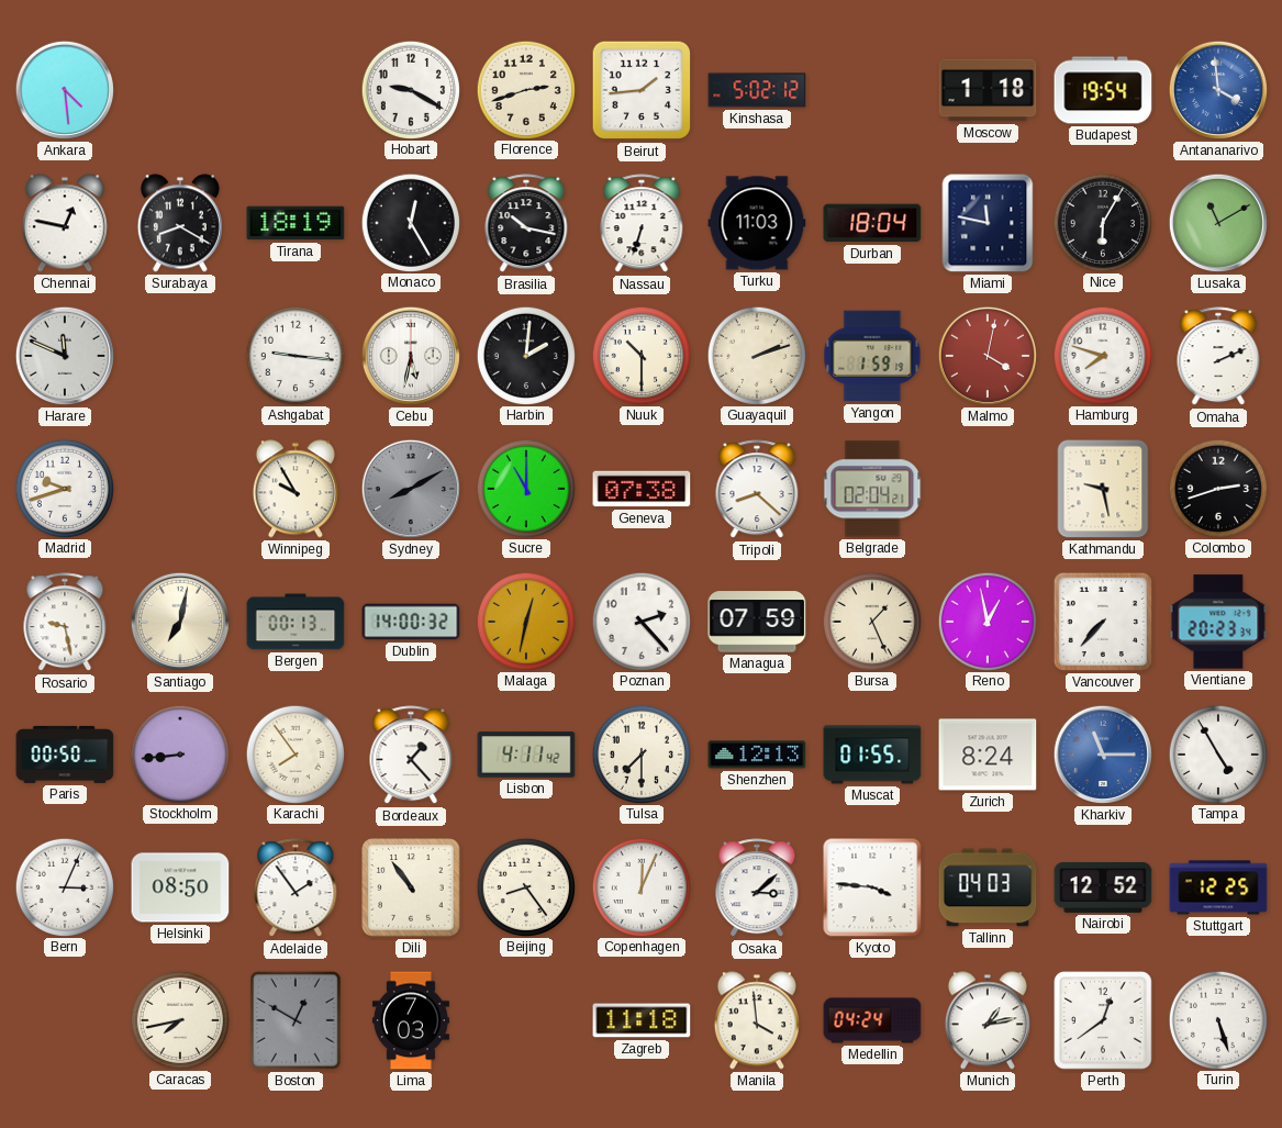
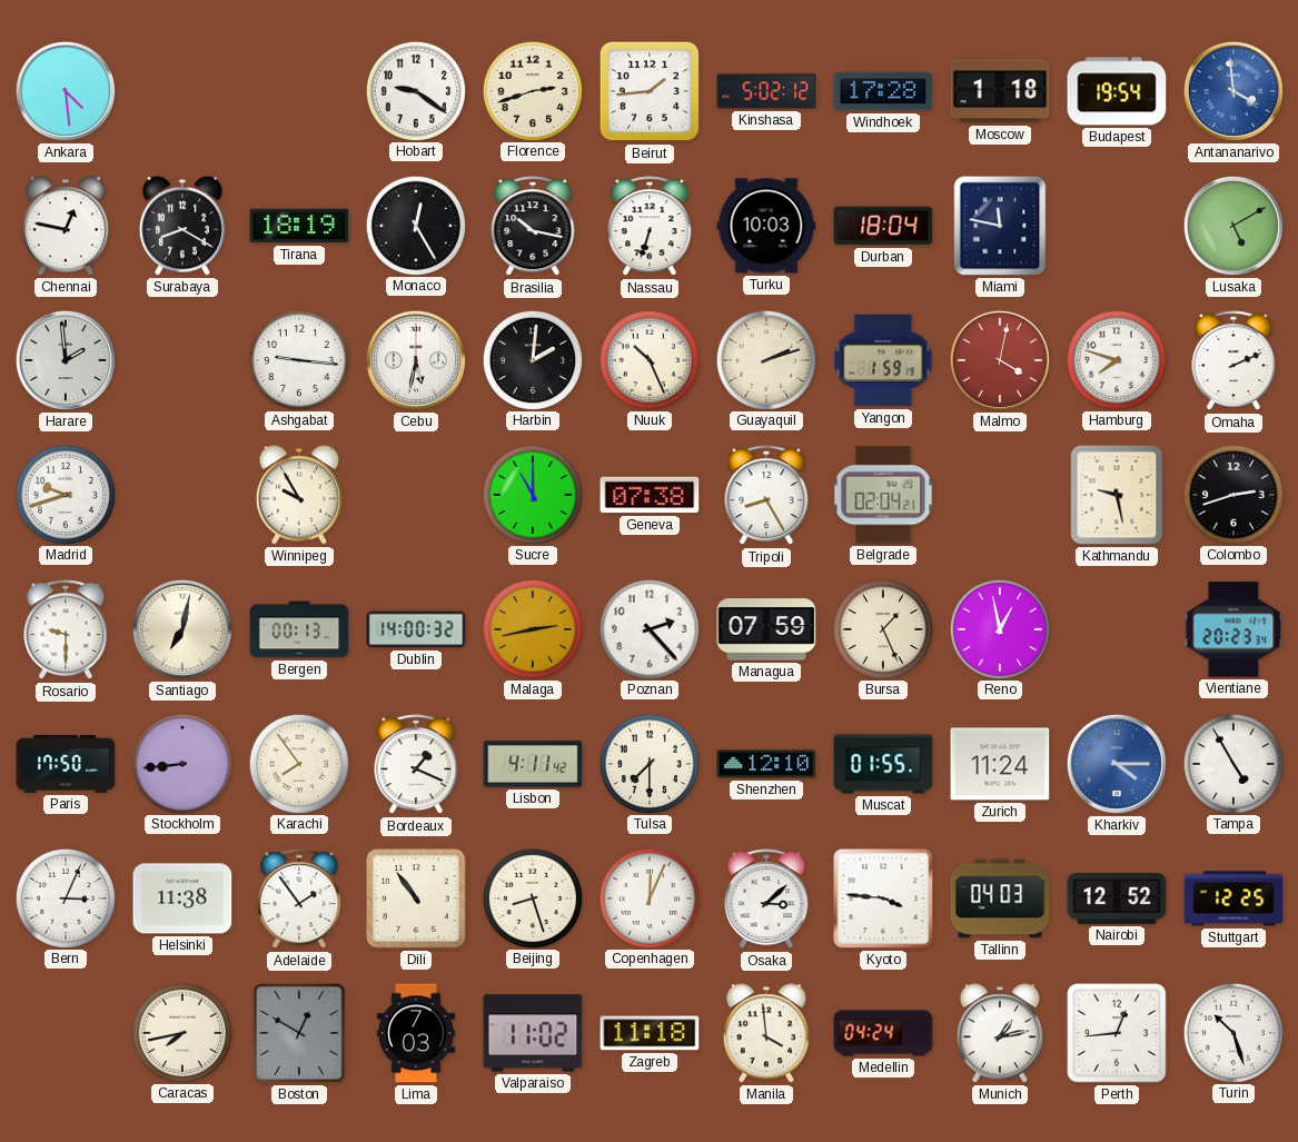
Hobart: 9:20 -> 9:21 (415, 90)
Windhoek: none -> 17:28 (883, 91)
Turku: 11:03 -> 10:03 (766, 226)
Nice: 6:05 -> none (1102, 222)
Lusaka: 11:10 -> 5:10 (1233, 226)
Harare: 11:49 -> 1:59 (66, 360)
Nuuk: 10:30 -> 10:26 (648, 359)
Sydney: 8:10 -> none (411, 489)
Tripoli: 8:22 -> 8:25 (766, 496)
Rosario: 9:28 -> 9:30 (66, 630)
Malaga: 12:32 -> 2:43 (532, 628)
Vancouver: 7:37 -> none (1103, 622)
Paris: 00:50 -> 17:50 (66, 764)
Bordeaux: 1:23 -> 1:19 (416, 765)
Shenzhen: 12:13 -> 12:10 (766, 764)
Zurich: 8:24 -> 11:24 (1000, 764)
Kharkiv: 11:15 -> 4:15 (1117, 764)
Helsinki: 08:50 -> 11:38 (182, 898)
Beijing: 8:24 -> 8:27 (532, 897)
Valparaiso: none -> 11:02 (533, 1033)
Perth: 12:39 -> 12:44 (1117, 1033)
Turin: 5:27 -> 10:27 (1232, 1032)
